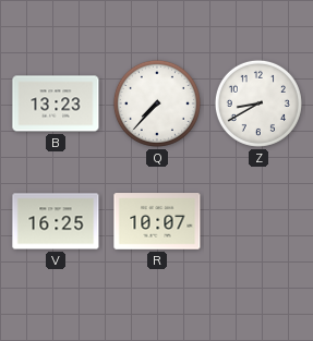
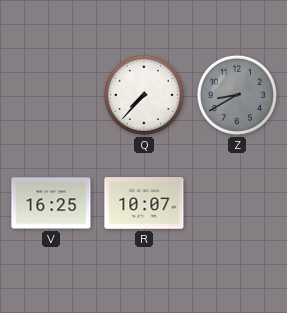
B: 13:23 -> none (56, 103)
Z dial: white -> grey (237, 95)
